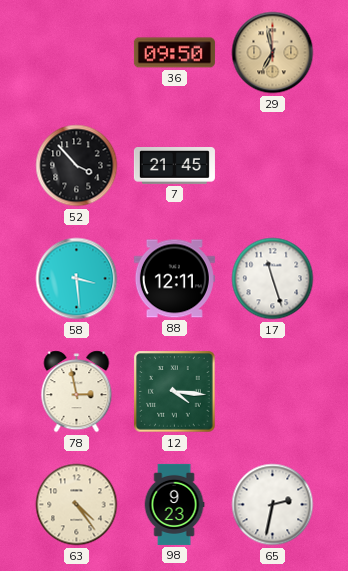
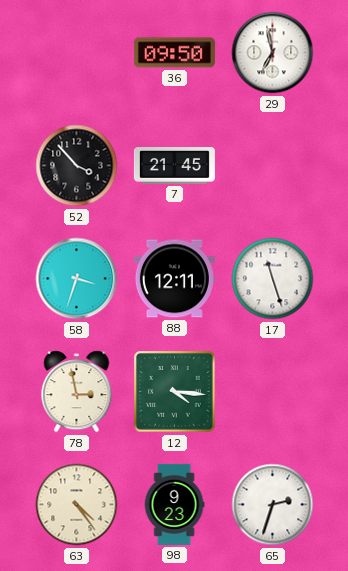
29 dial: champagne -> white (273, 53)
58: 3:29 -> 3:33 (77, 279)
65: 2:32 -> 2:33 (273, 505)
